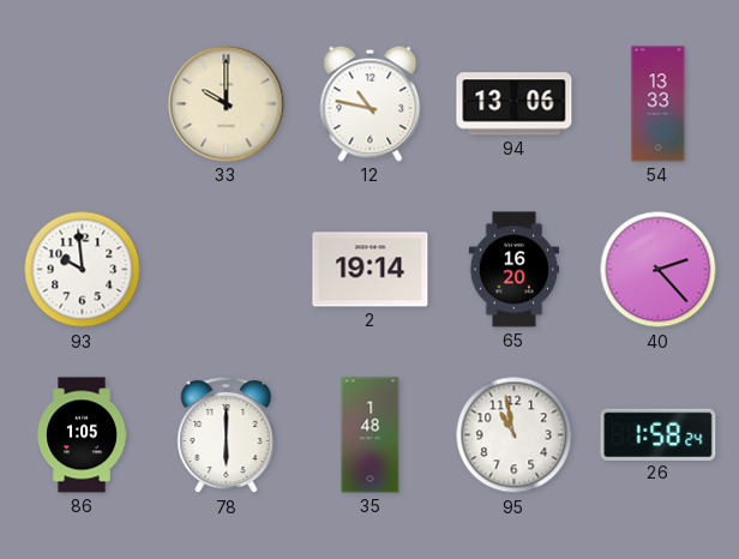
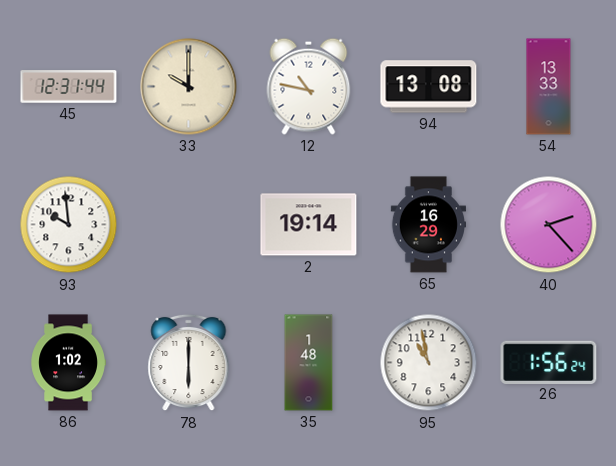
45: none -> 12:31 (69, 87)
94: 13:06 -> 13:08 (429, 87)
65: 16:20 -> 16:29 (428, 225)
86: 1:05 -> 1:02 (68, 363)
26: 1:58 -> 1:56 (549, 362)
